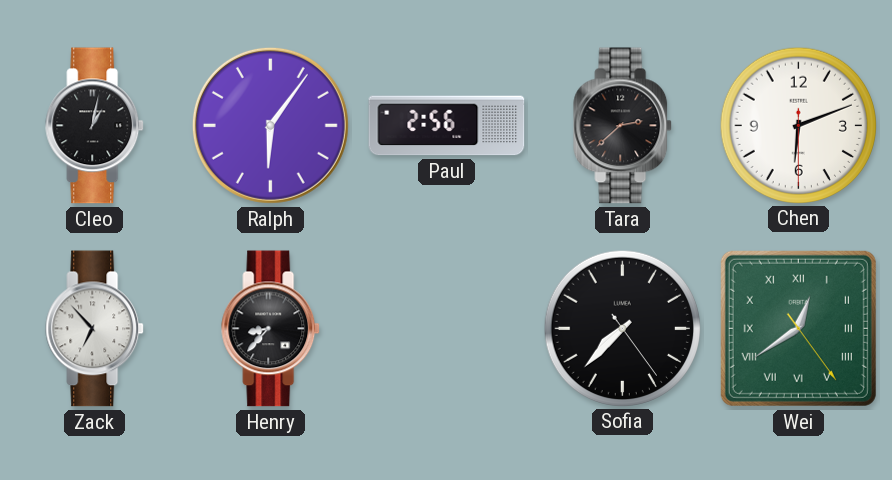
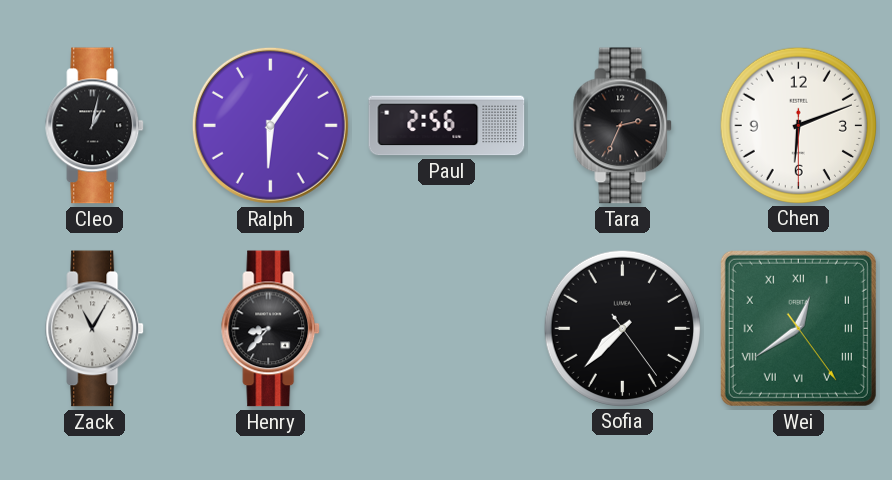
Tara: 2:38 -> 2:34 (623, 126)
Zack: 6:53 -> 11:05 (95, 329)
